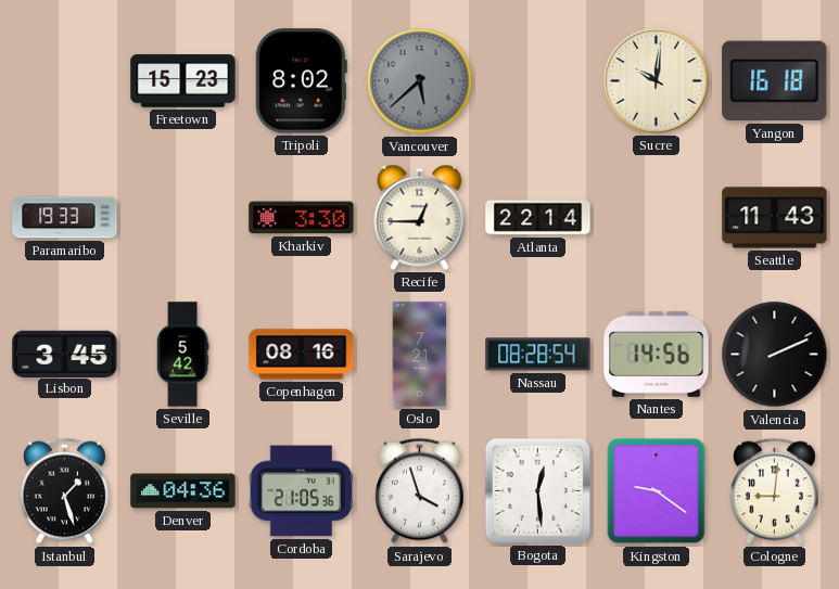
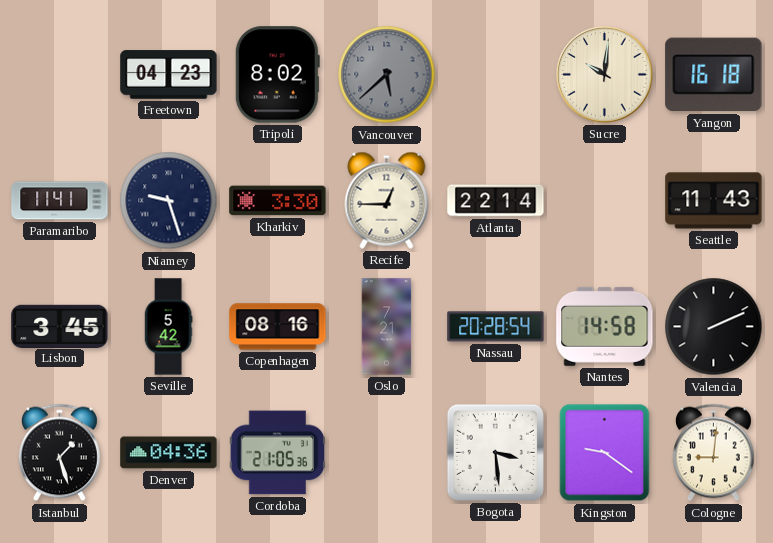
Freetown: 15:23 -> 04:23 (169, 75)
Paramaribo: 19:33 -> 11:41 (60, 201)
Niamey: none -> 9:27 (169, 201)
Nassau: 08:28 -> 20:28 (496, 327)
Nantes: 14:56 -> 14:58 (605, 326)
Sarajevo: 3:57 -> none (419, 491)
Bogota: 12:29 -> 3:29 (495, 452)
